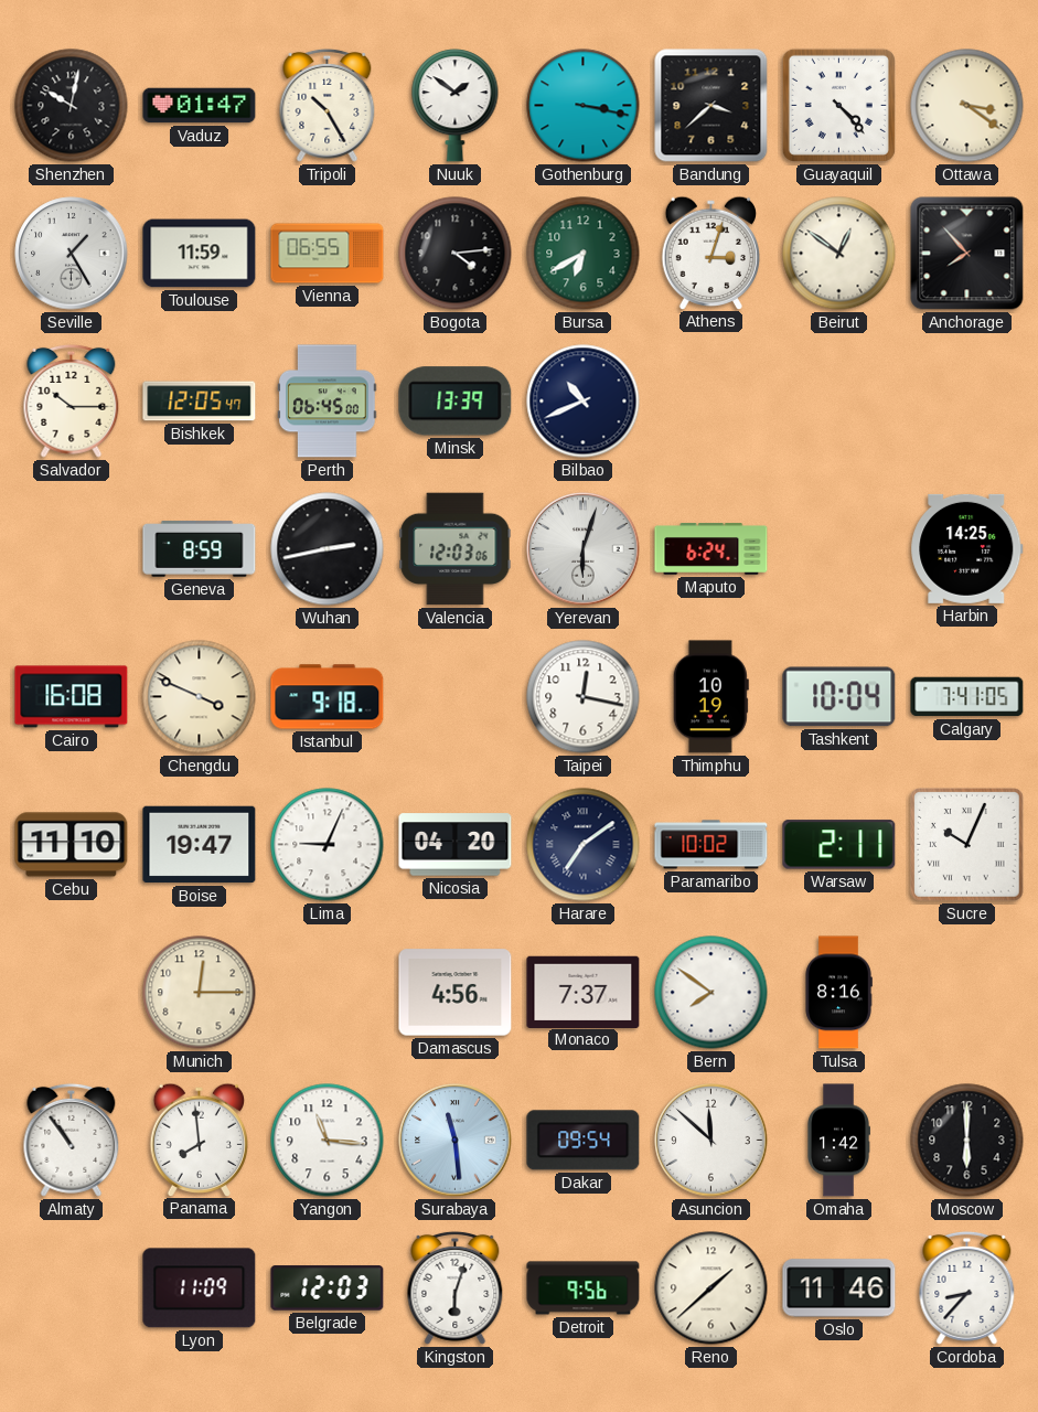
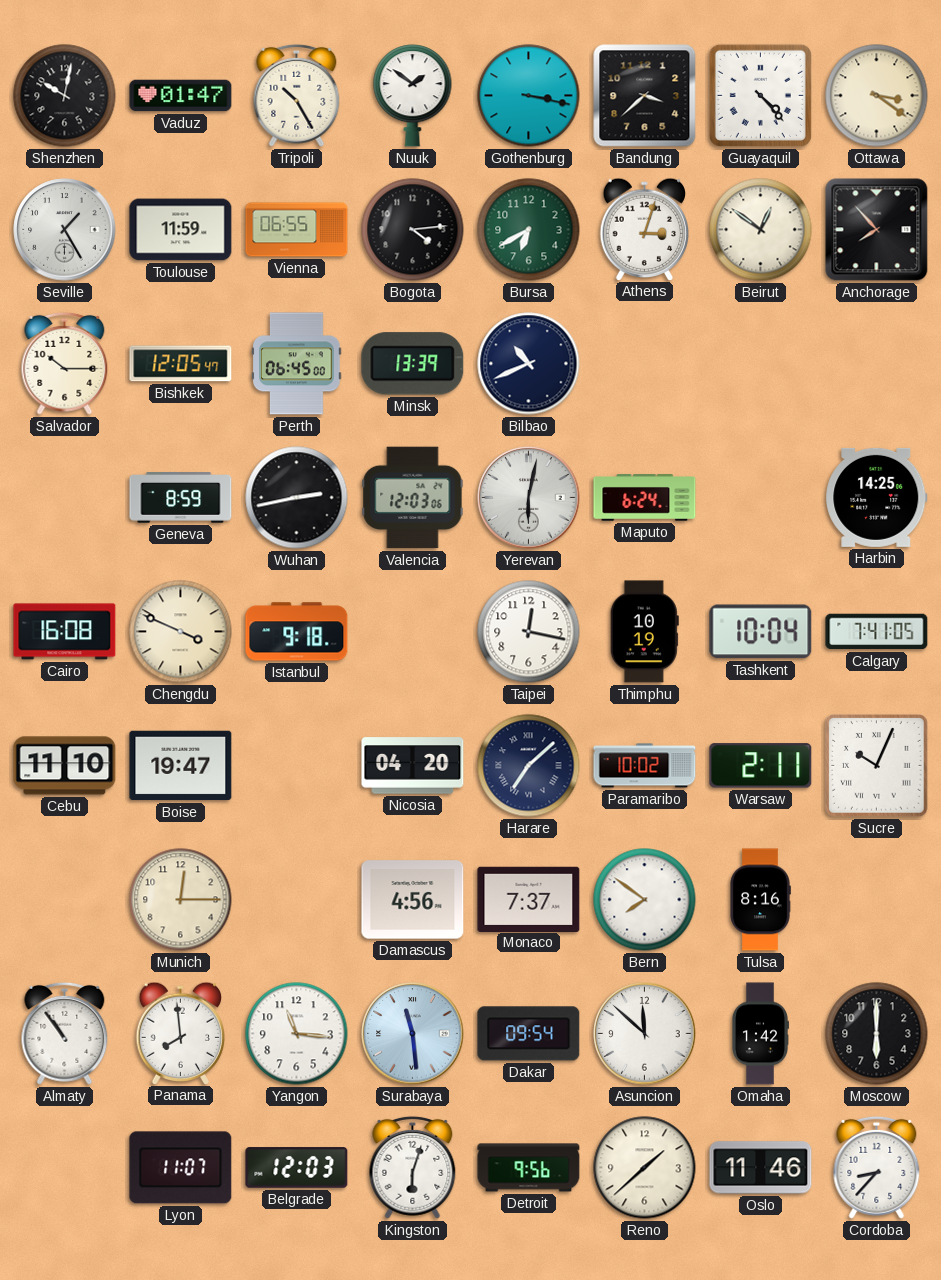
Yerevan: 6:03 -> 6:02 (529, 498)
Lima: 9:04 -> none (328, 845)
Harare: 7:09 -> 7:08 (529, 766)
Lyon: 11:09 -> 11:07 (181, 1168)
